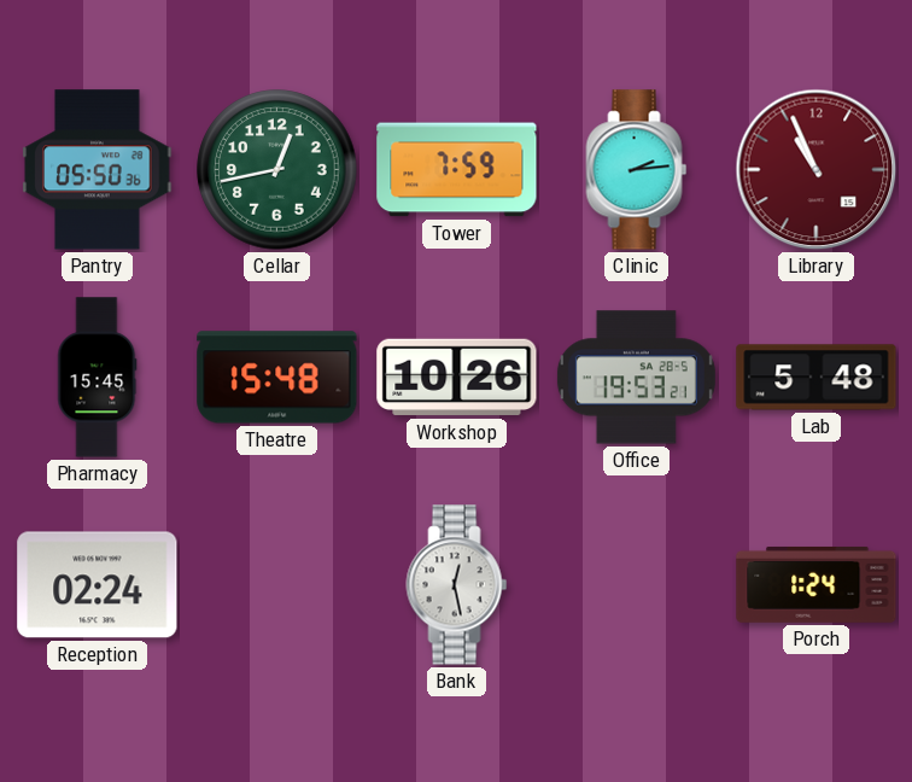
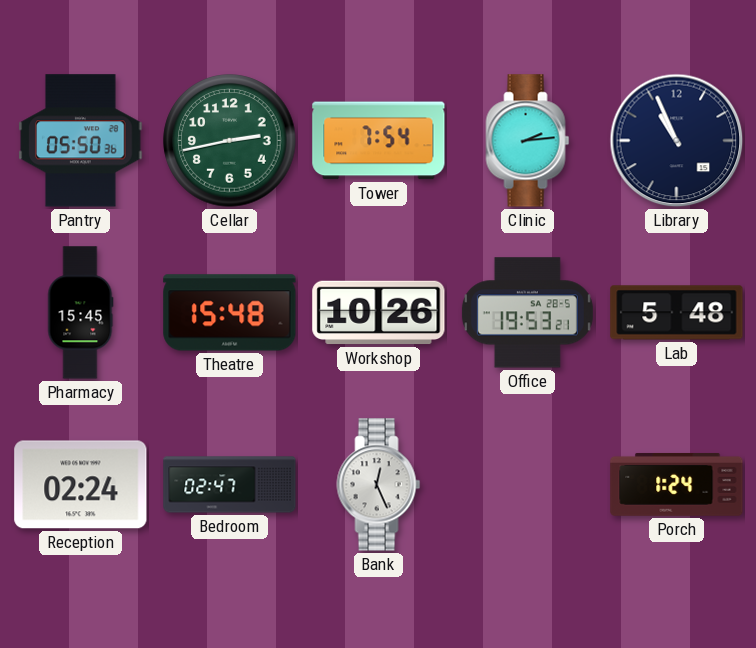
Cellar: 12:43 -> 2:43 (230, 141)
Tower: 7:59 -> 7:54 (379, 141)
Library dial: burgundy -> navy (677, 141)
Bedroom: none -> 02:47 (230, 485)
Bank: 12:28 -> 12:26 (379, 485)
